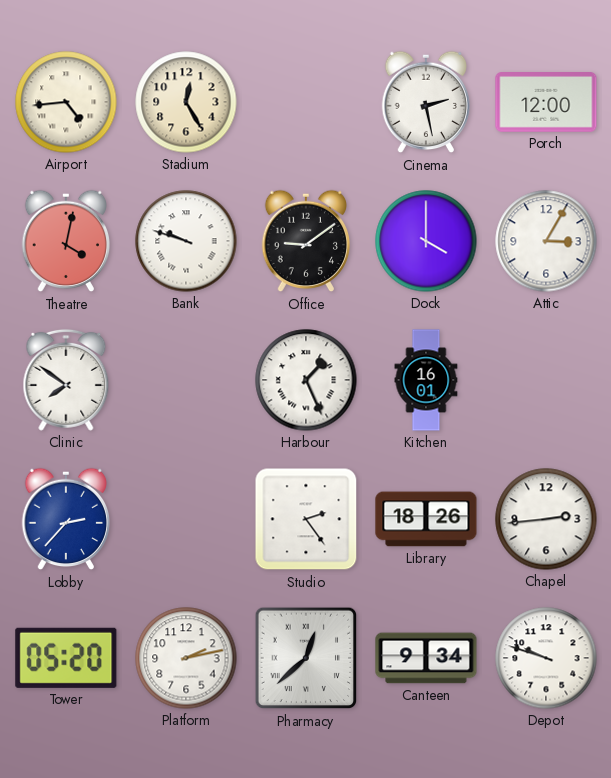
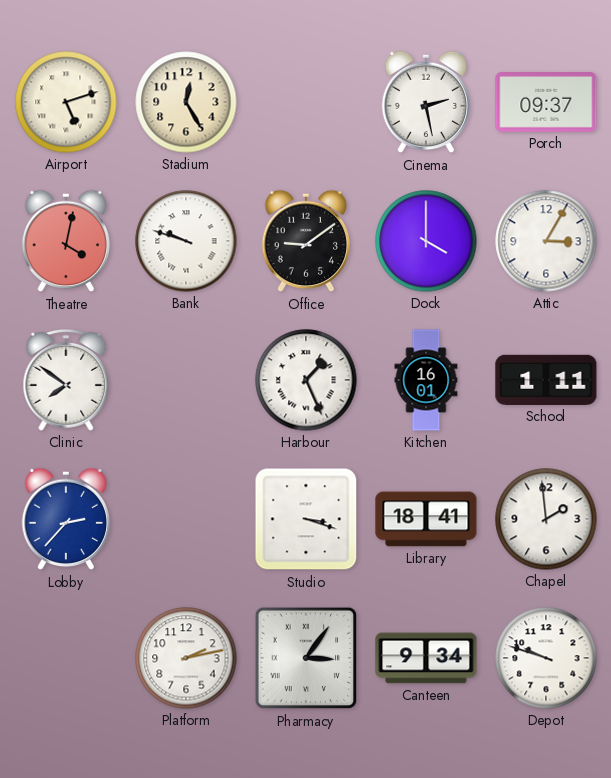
Airport: 4:44 -> 5:12 (66, 102)
Porch: 12:00 -> 09:37 (546, 103)
School: none -> 1:11 (546, 380)
Studio: 2:24 -> 3:18 (306, 519)
Library: 18:26 -> 18:41 (426, 519)
Chapel: 2:44 -> 1:59 (546, 519)
Tower: 05:20 -> none (66, 658)
Pharmacy: 12:38 -> 3:06 (306, 658)
